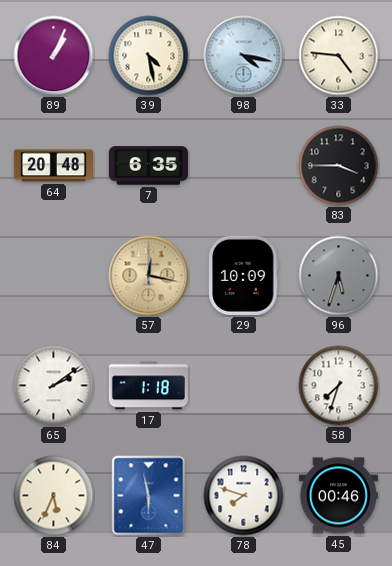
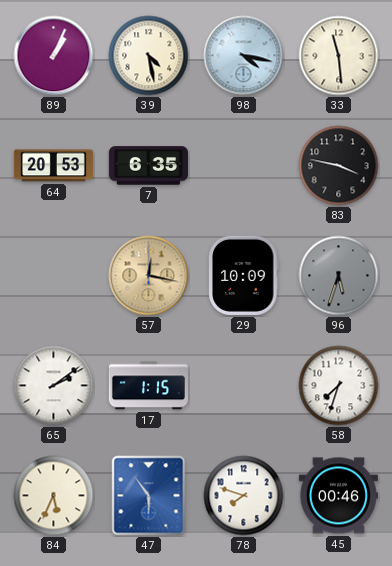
33: 4:46 -> 11:29 (339, 56)
64: 20:48 -> 20:53 (53, 166)
83: 3:45 -> 3:47 (339, 166)
17: 1:18 -> 1:15 (148, 386)
47: 5:58 -> 5:54 (149, 496)
